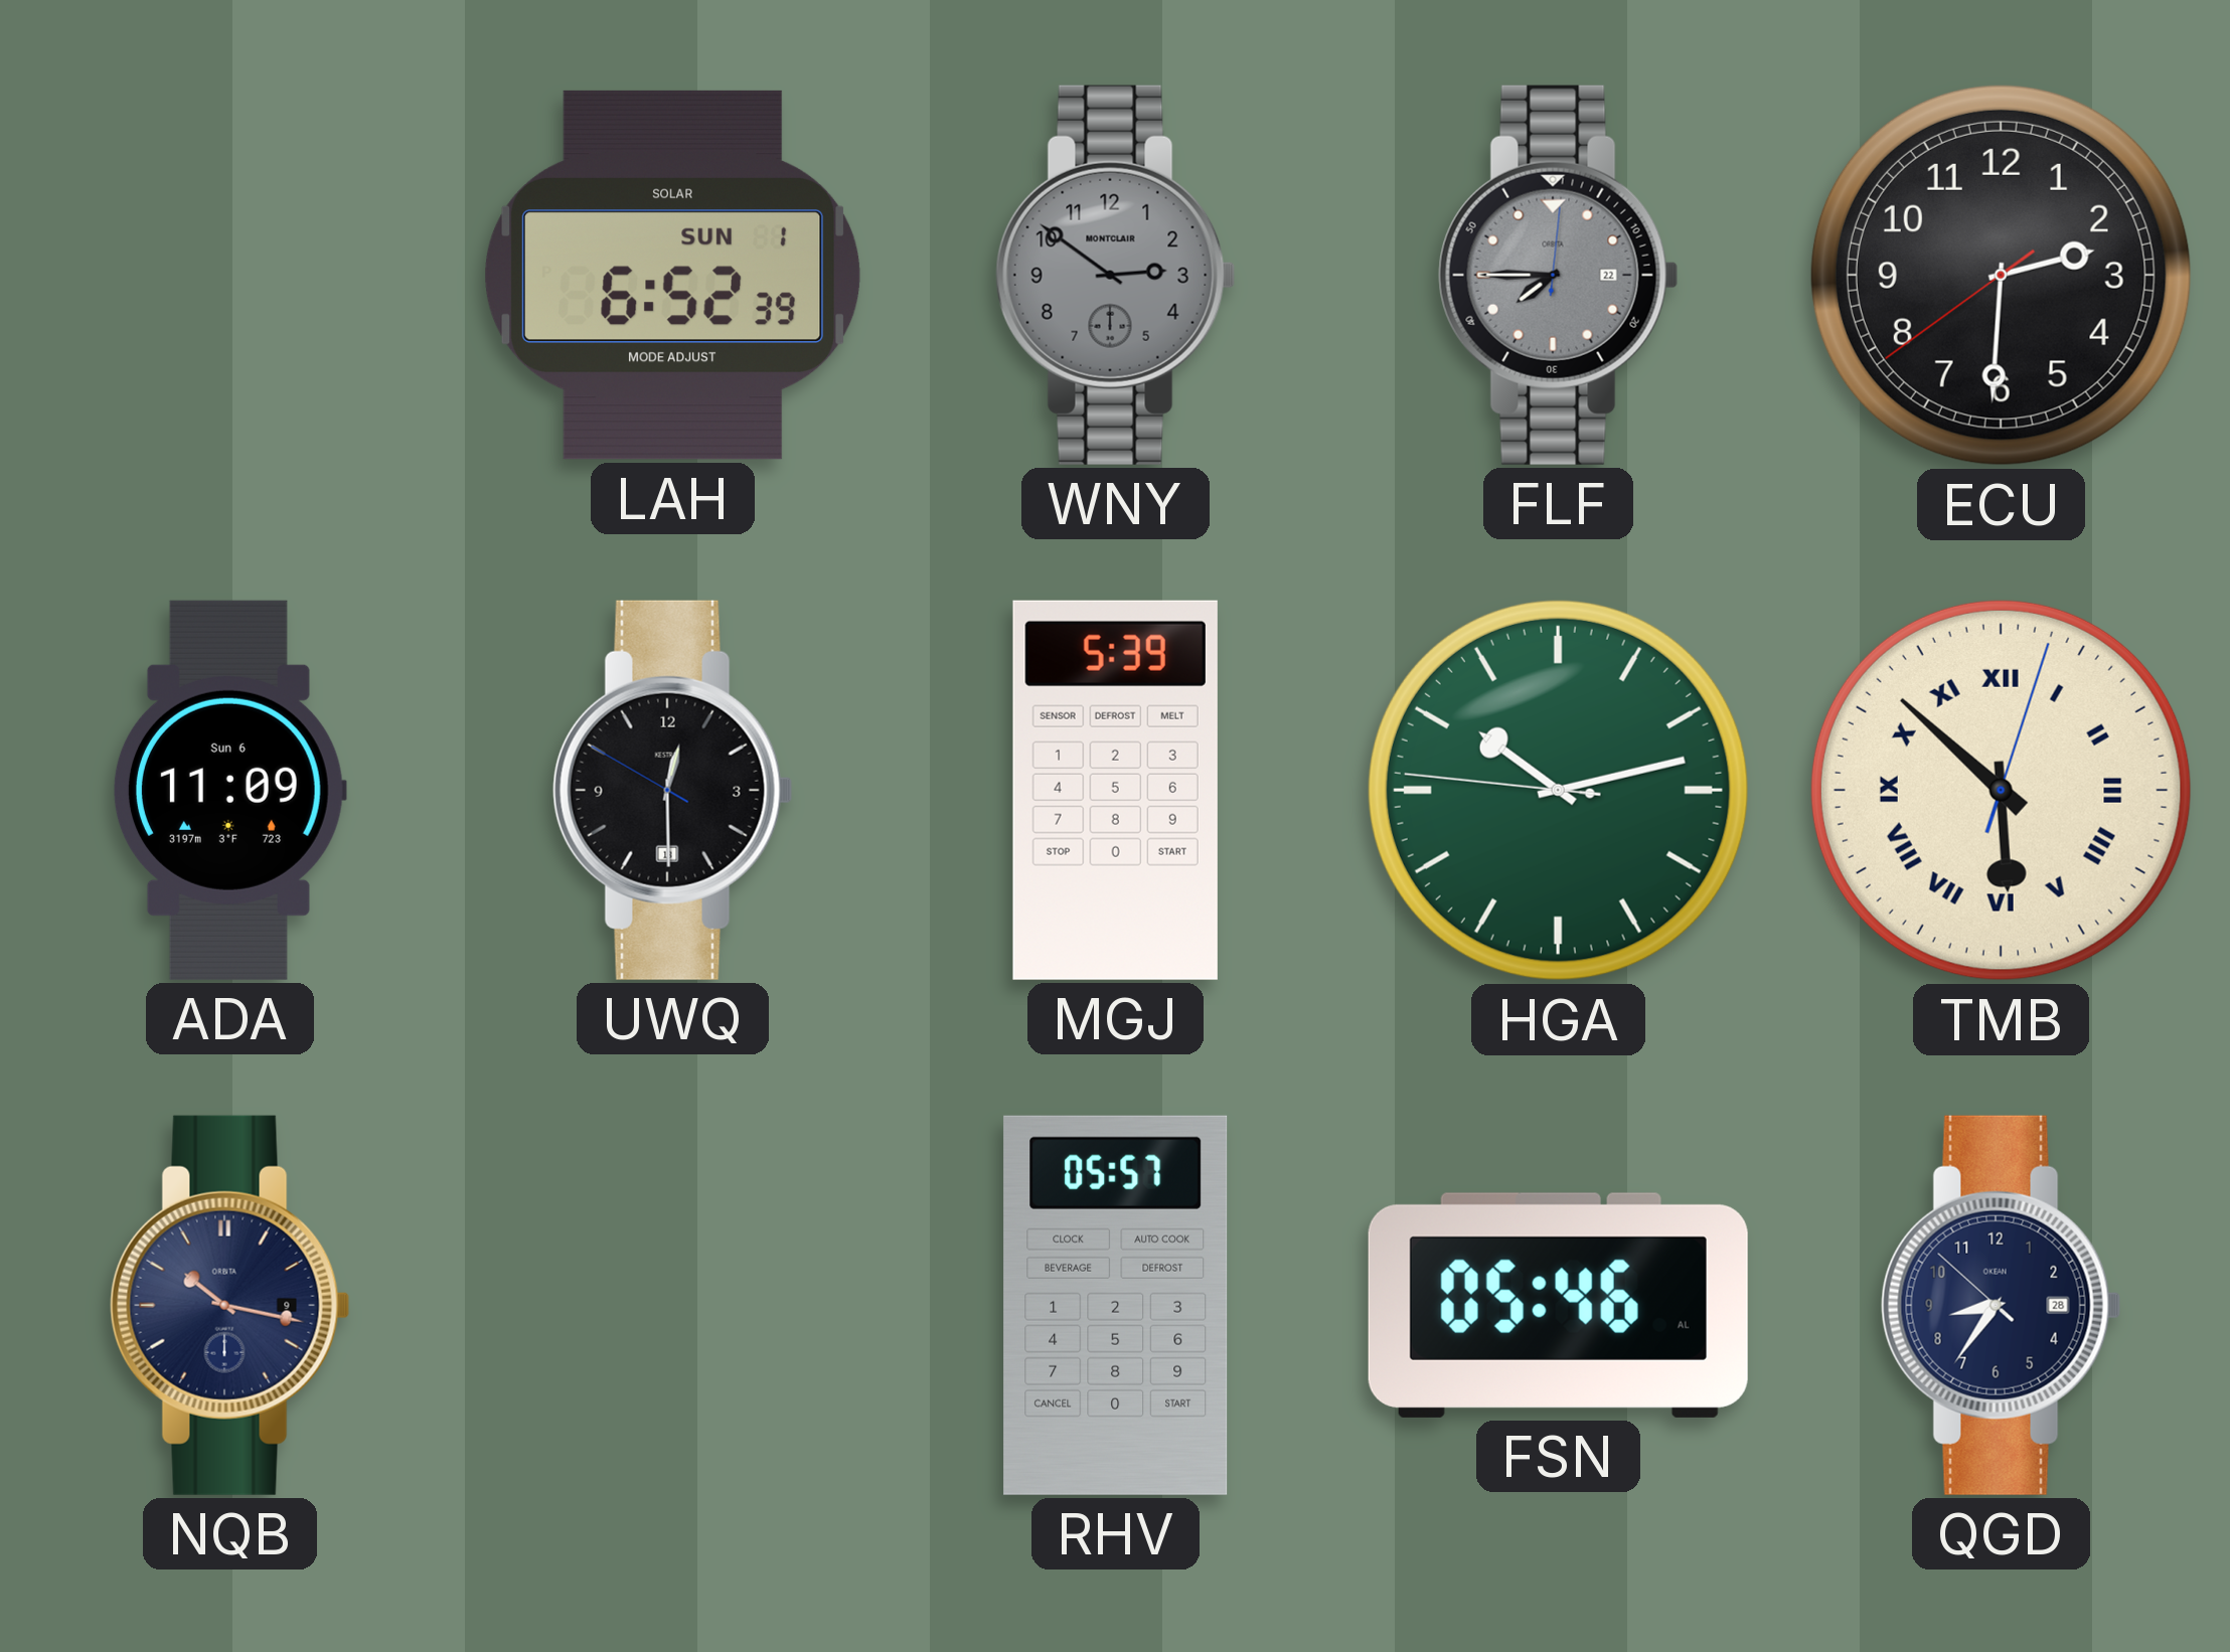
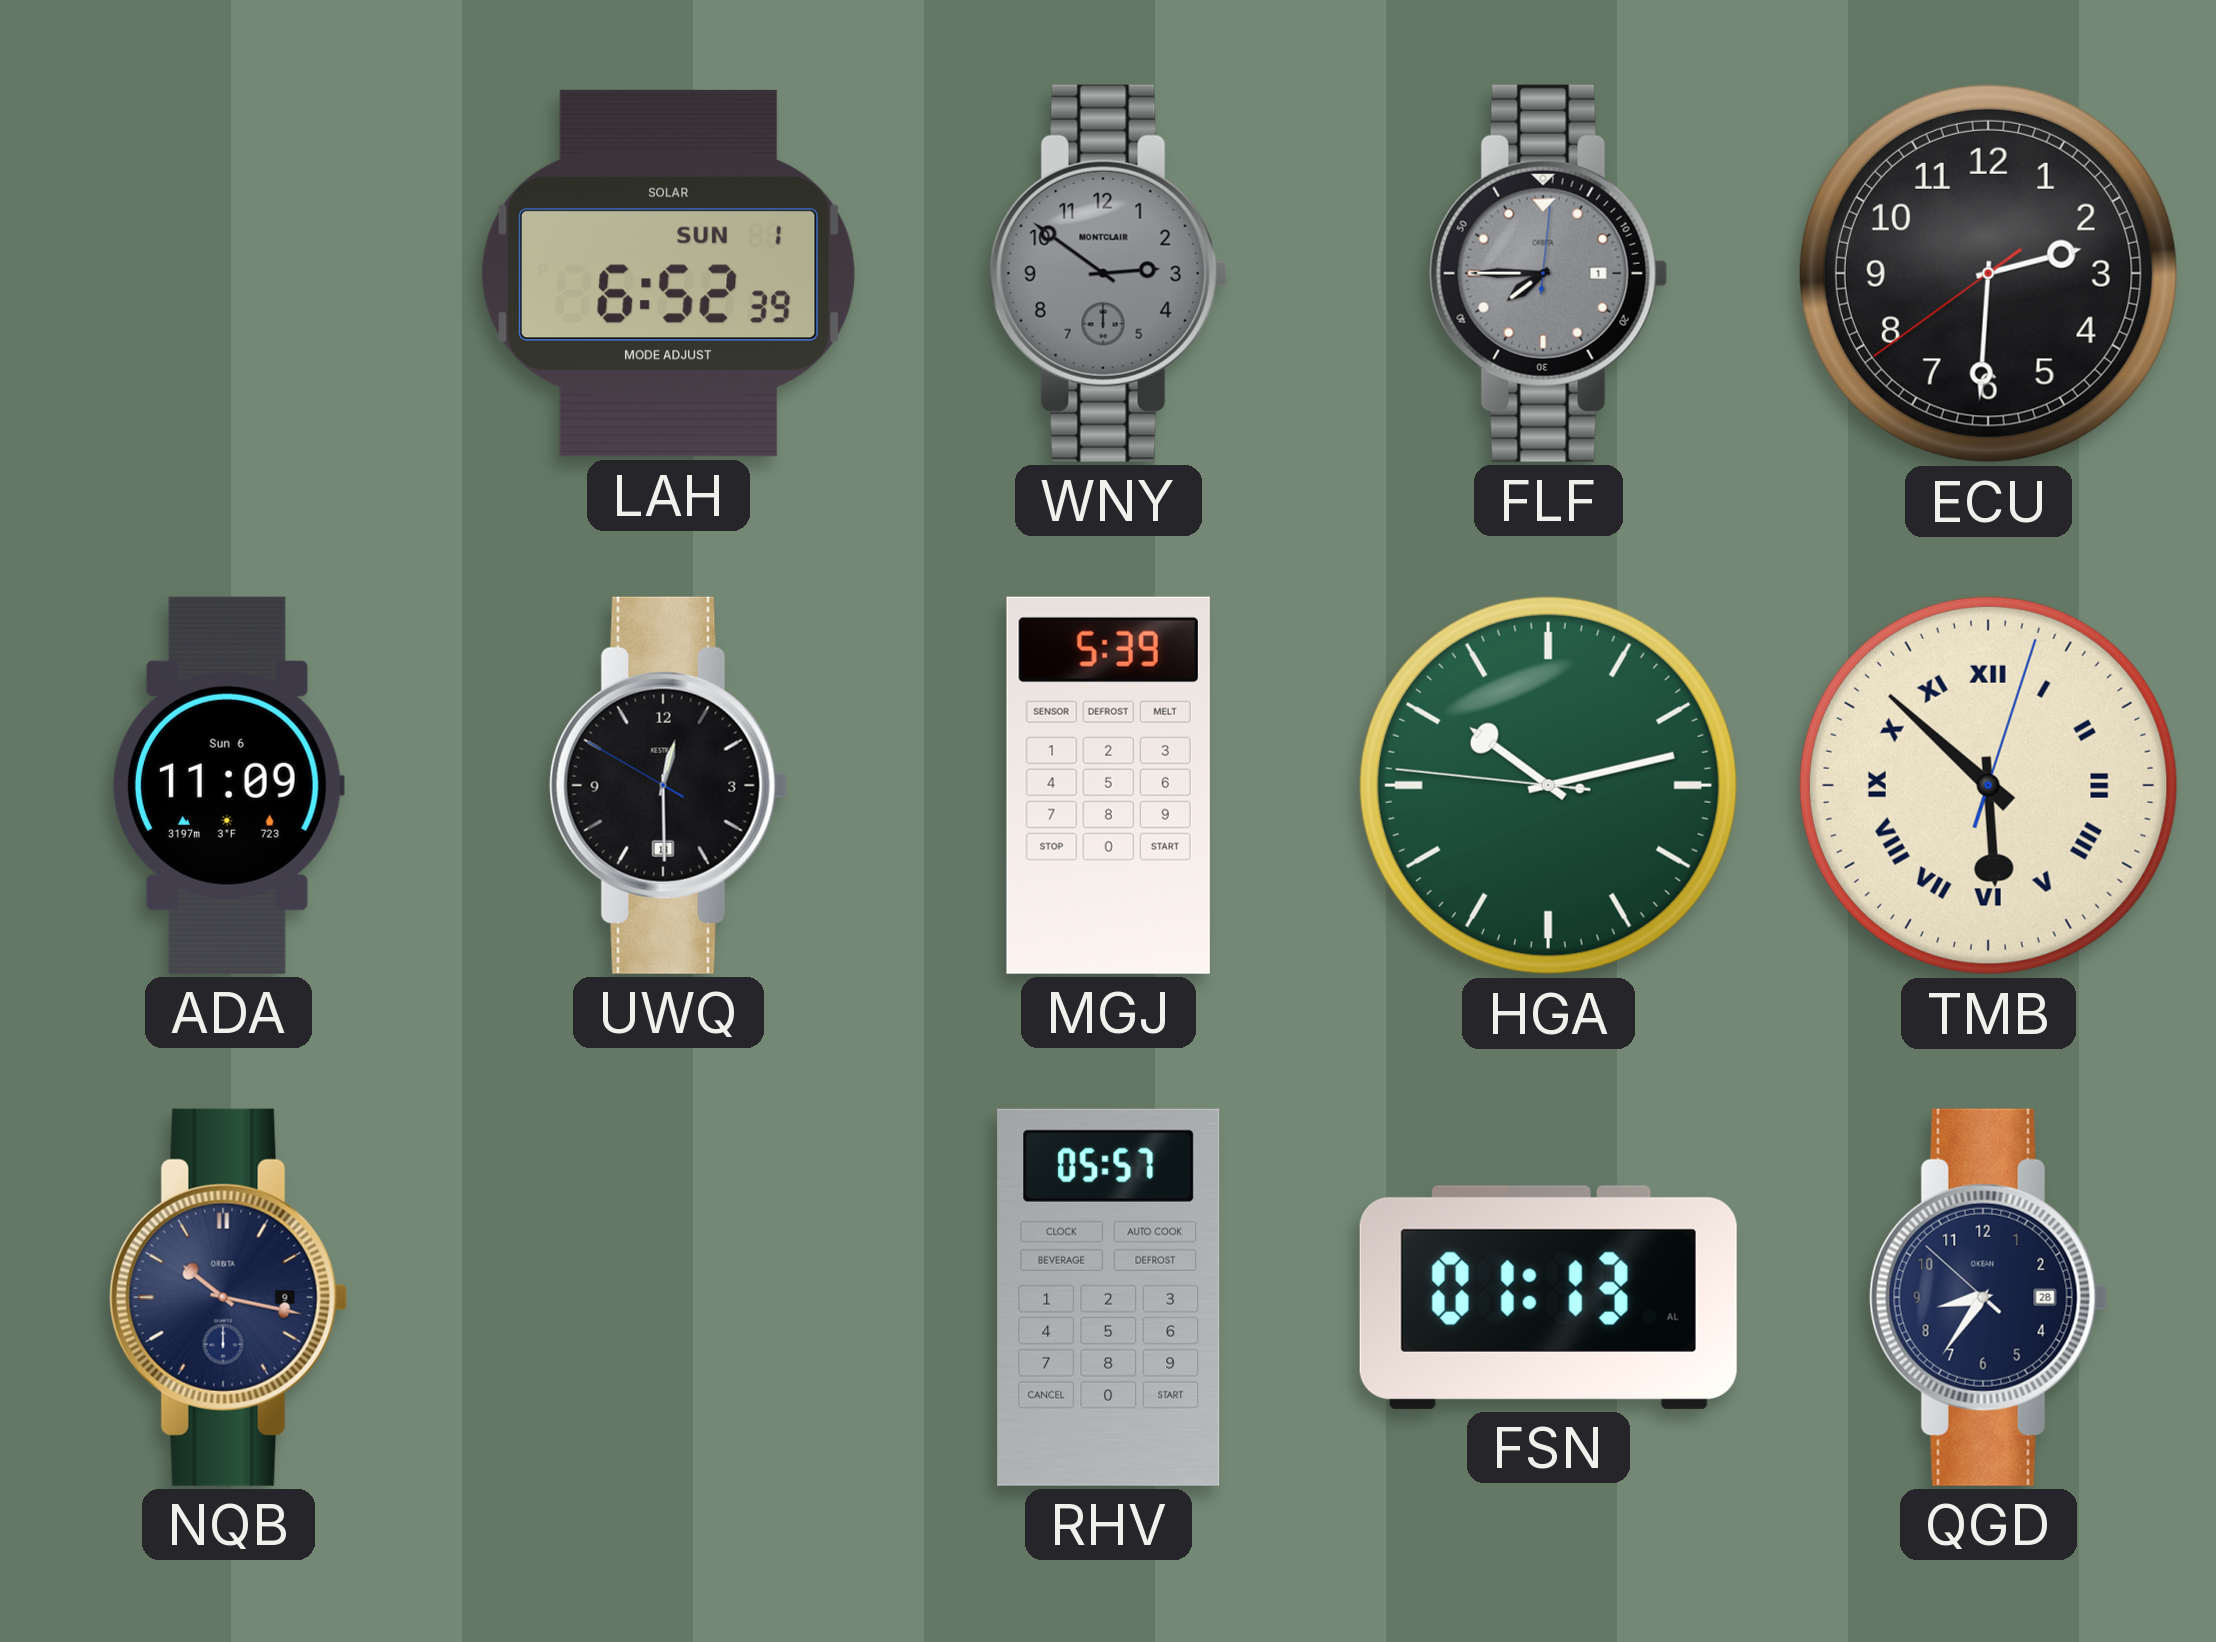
FLF date: 22 -> 1 (1549, 273)
FSN: 05:46 -> 01:13 (1548, 1297)
